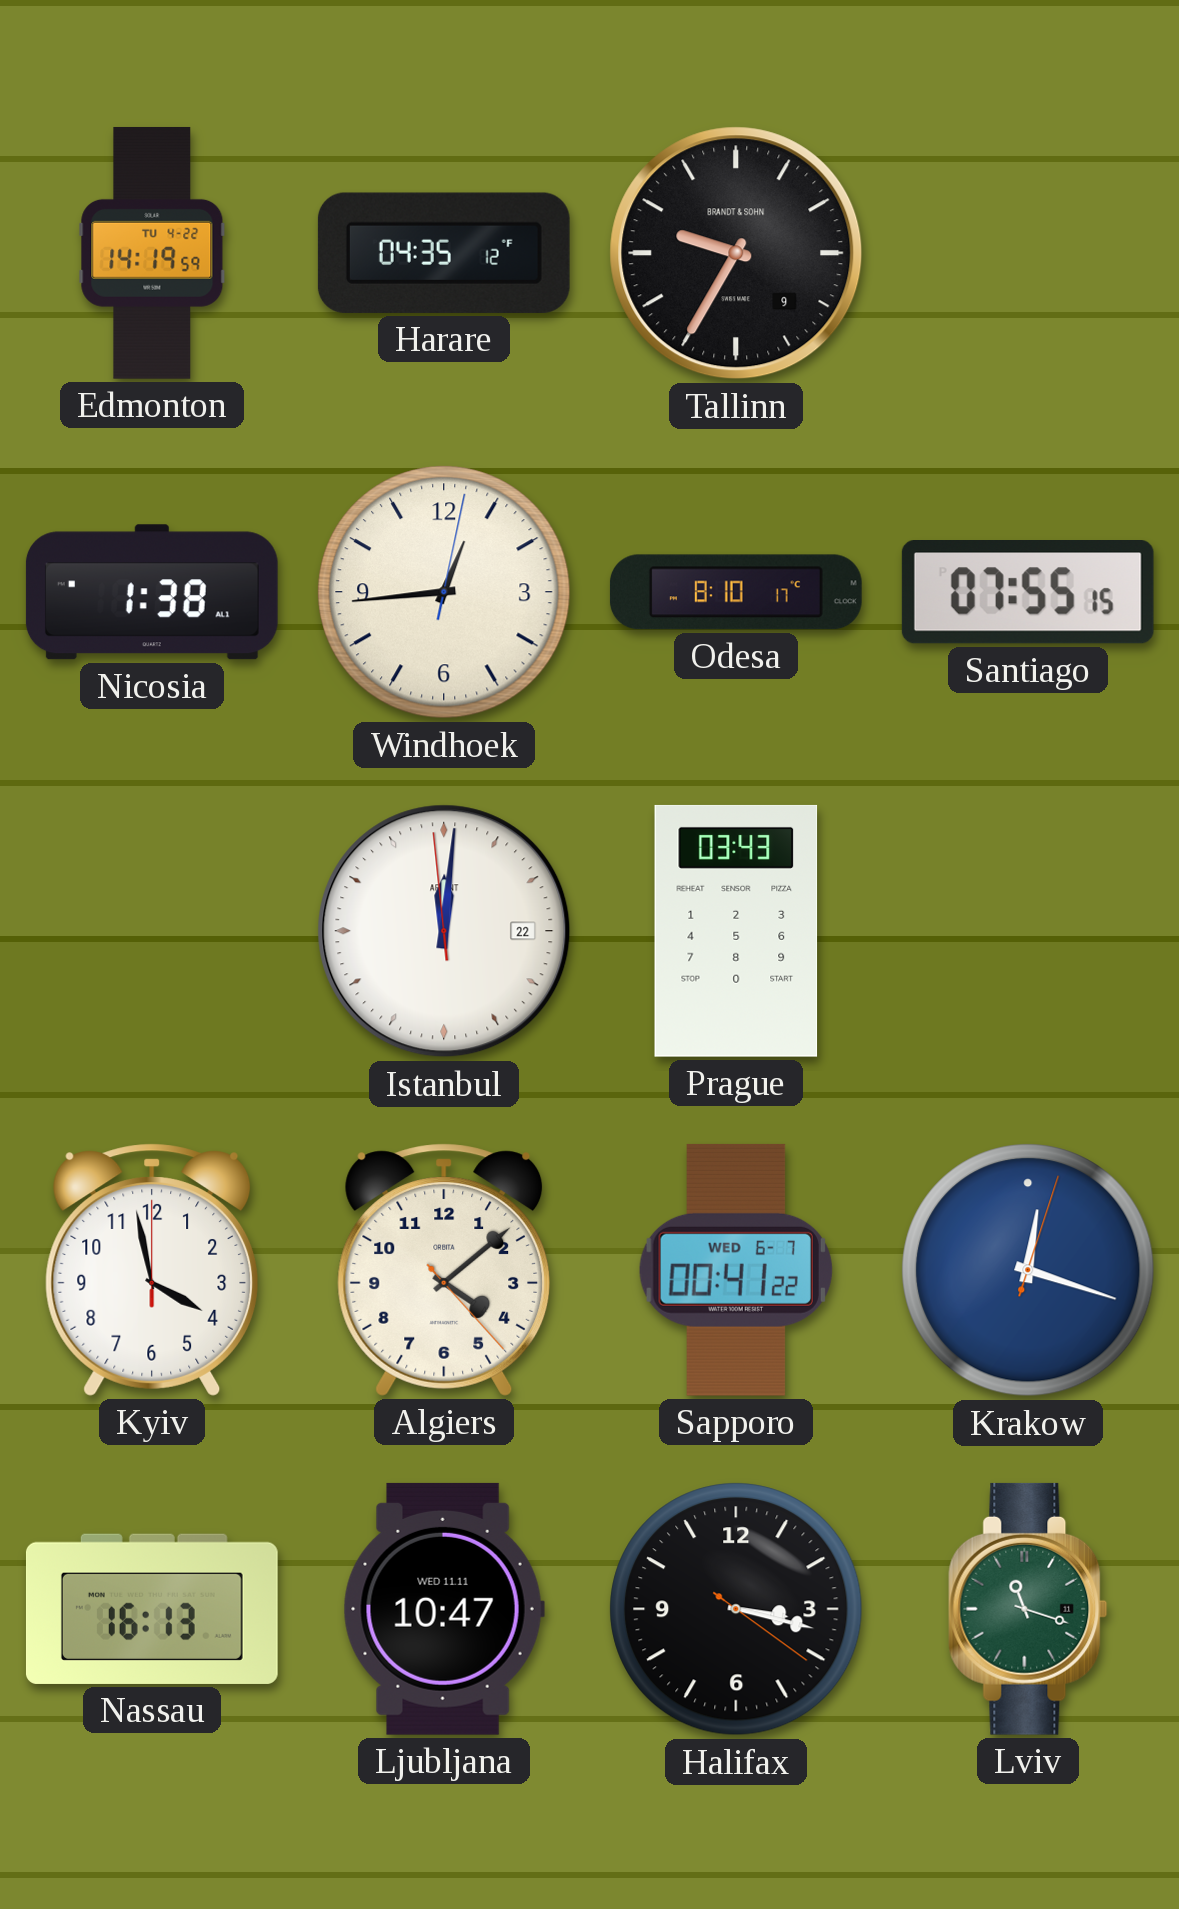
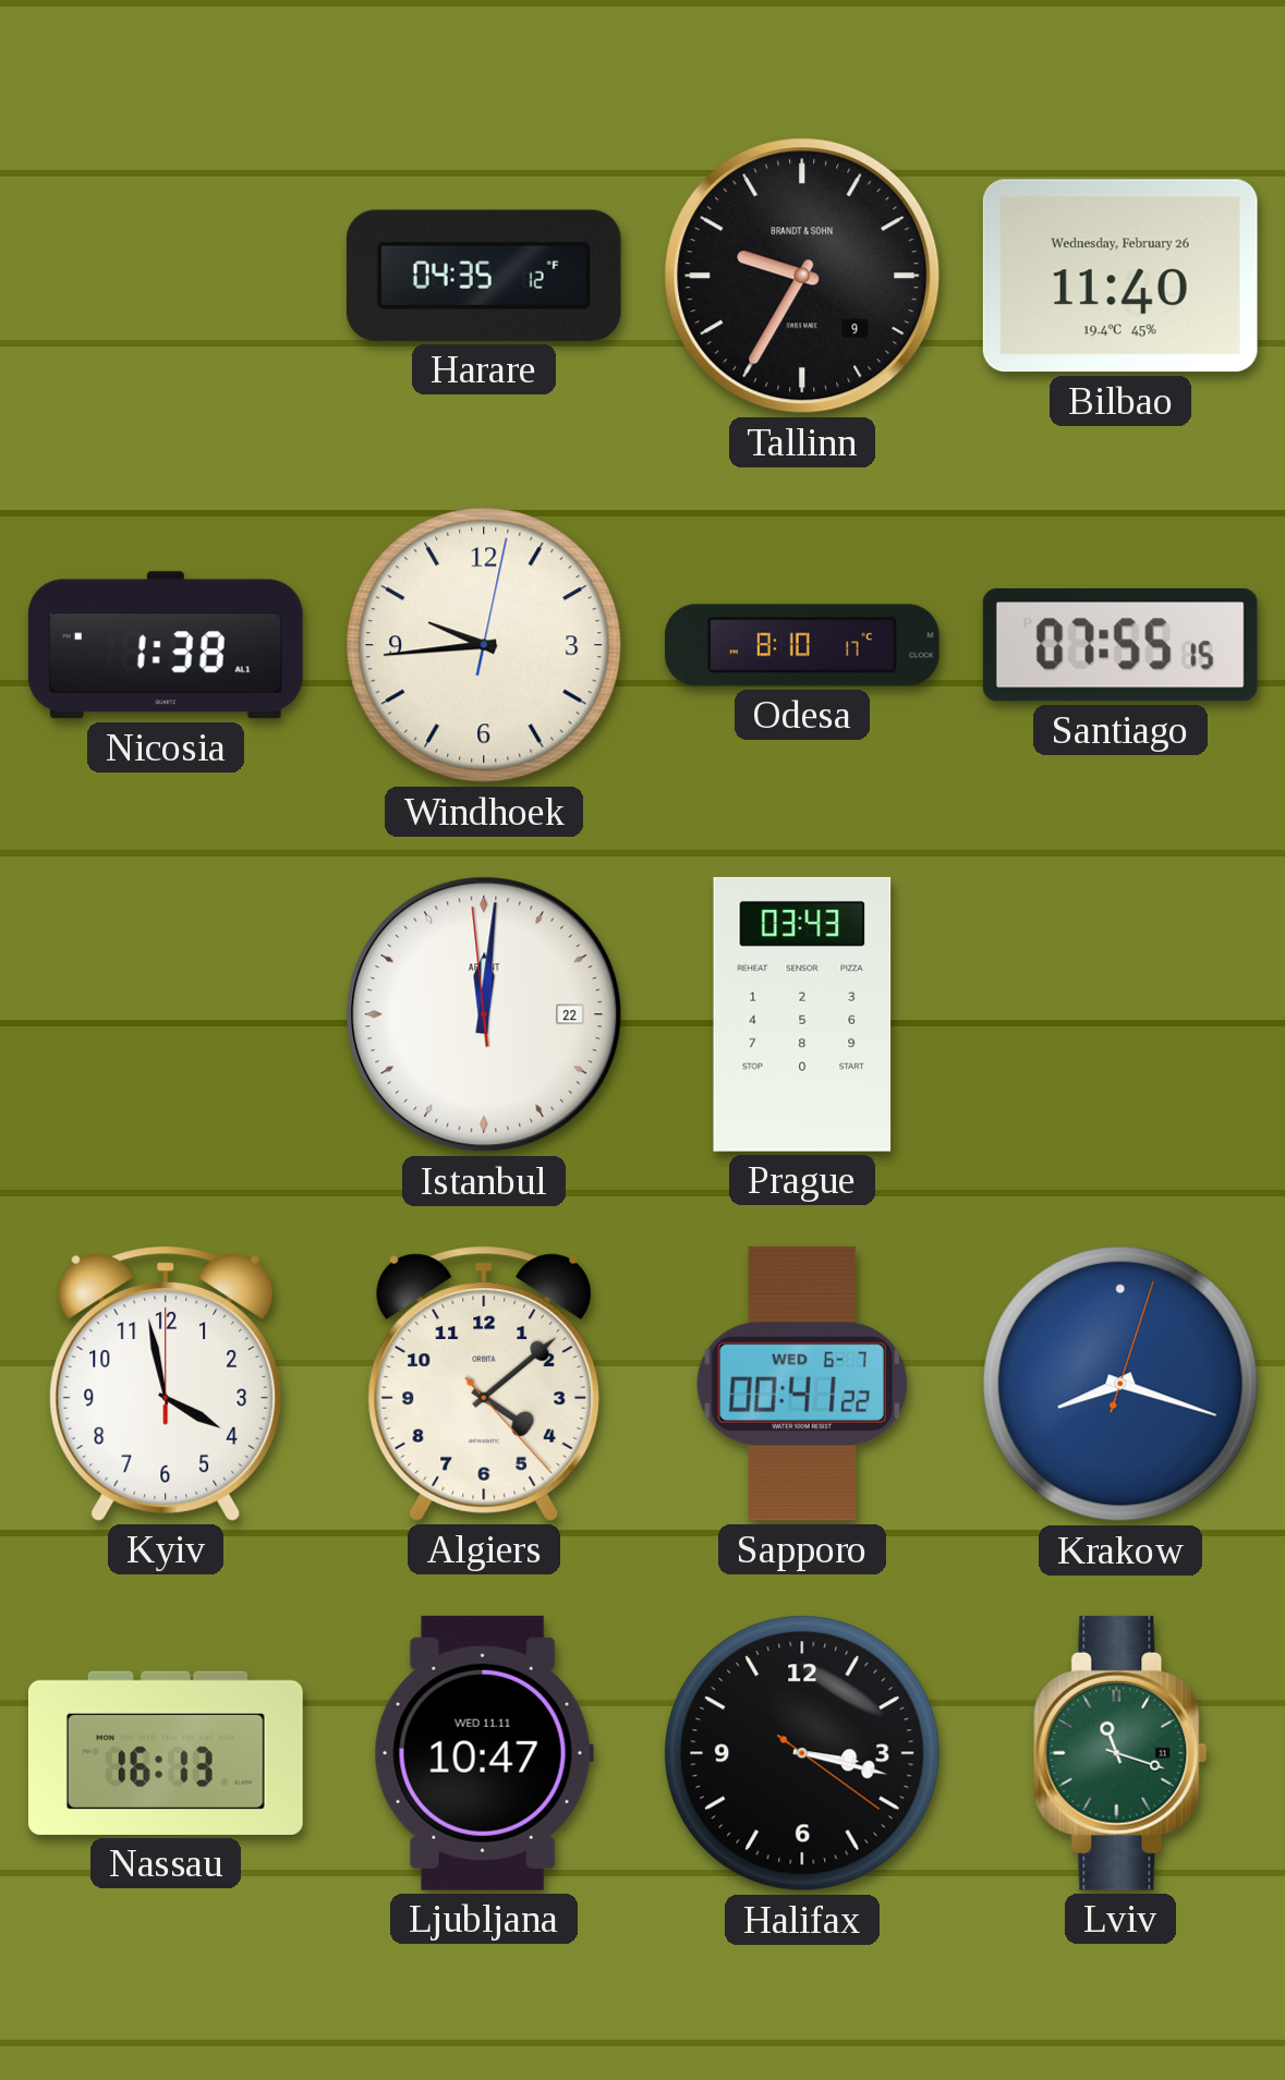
Edmonton: 14:19 -> none (152, 253)
Bilbao: none -> 11:40 (1120, 276)
Windhoek: 12:44 -> 9:44 (484, 645)
Krakow: 12:18 -> 8:18 (1120, 1384)
